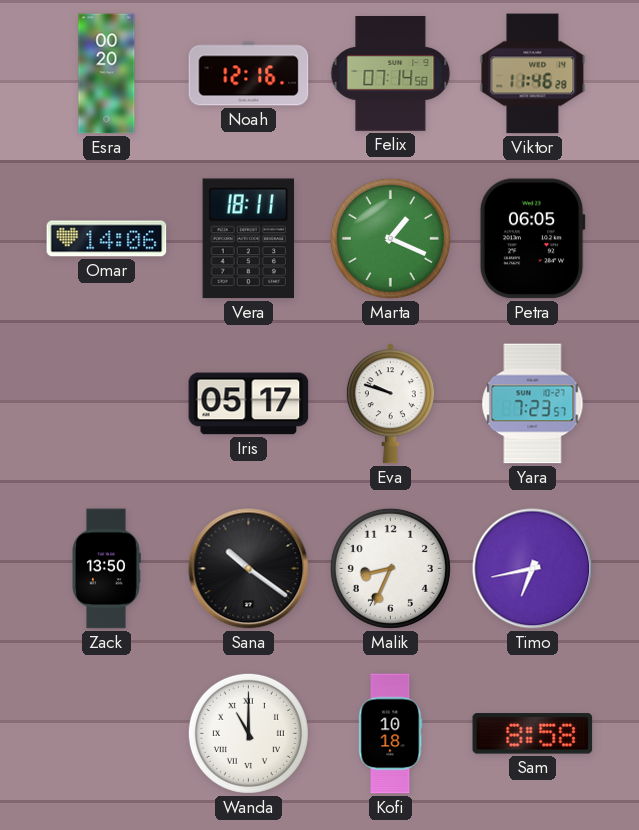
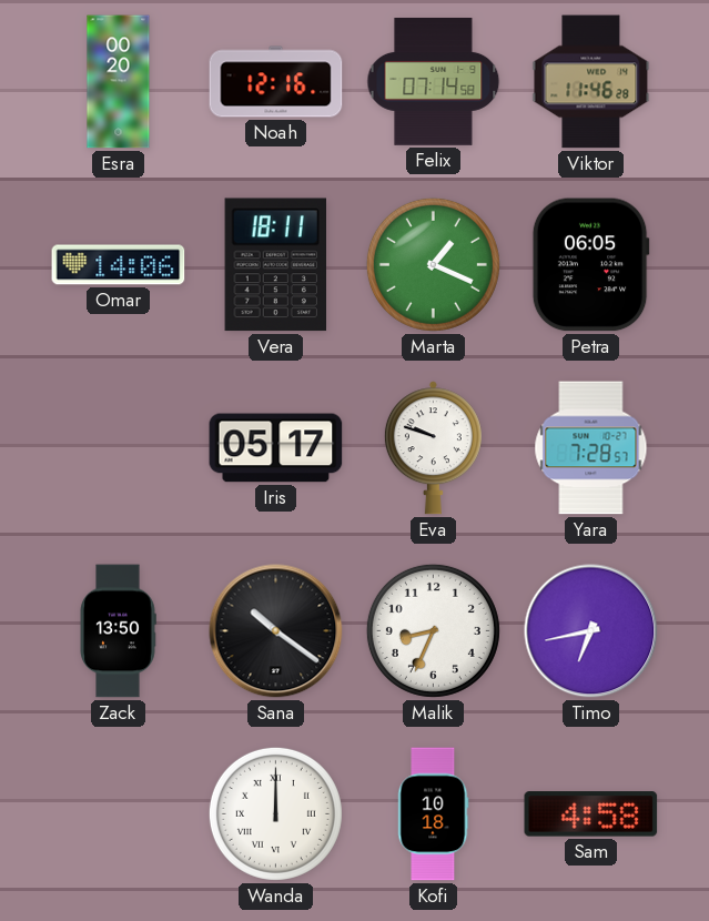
Yara: 7:23 -> 7:28 (591, 448)
Wanda: 11:00 -> 12:00 (275, 813)
Sam: 8:58 -> 4:58 (591, 814)
